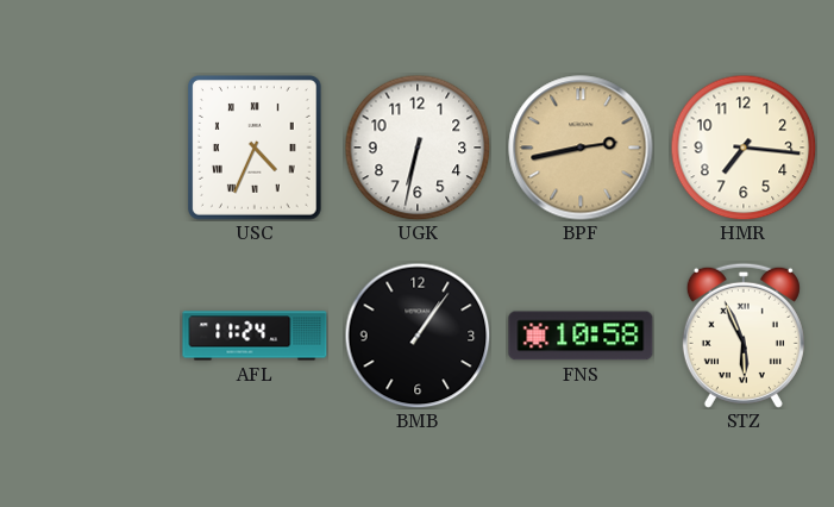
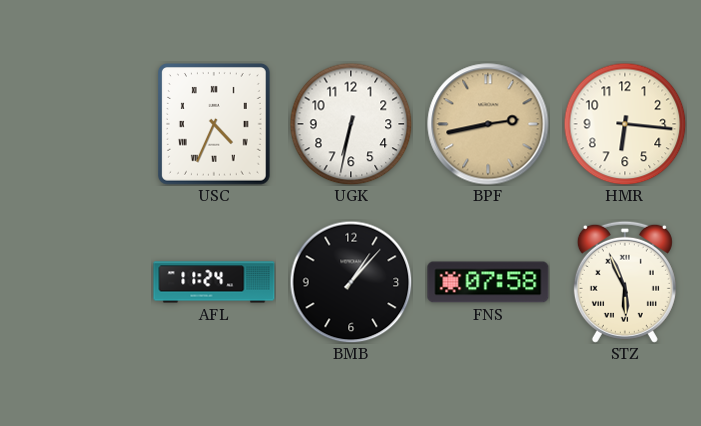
HMR: 7:16 -> 6:16 (625, 124)
BMB: 1:06 -> 1:07 (351, 282)
FNS: 10:58 -> 07:58 (488, 282)
